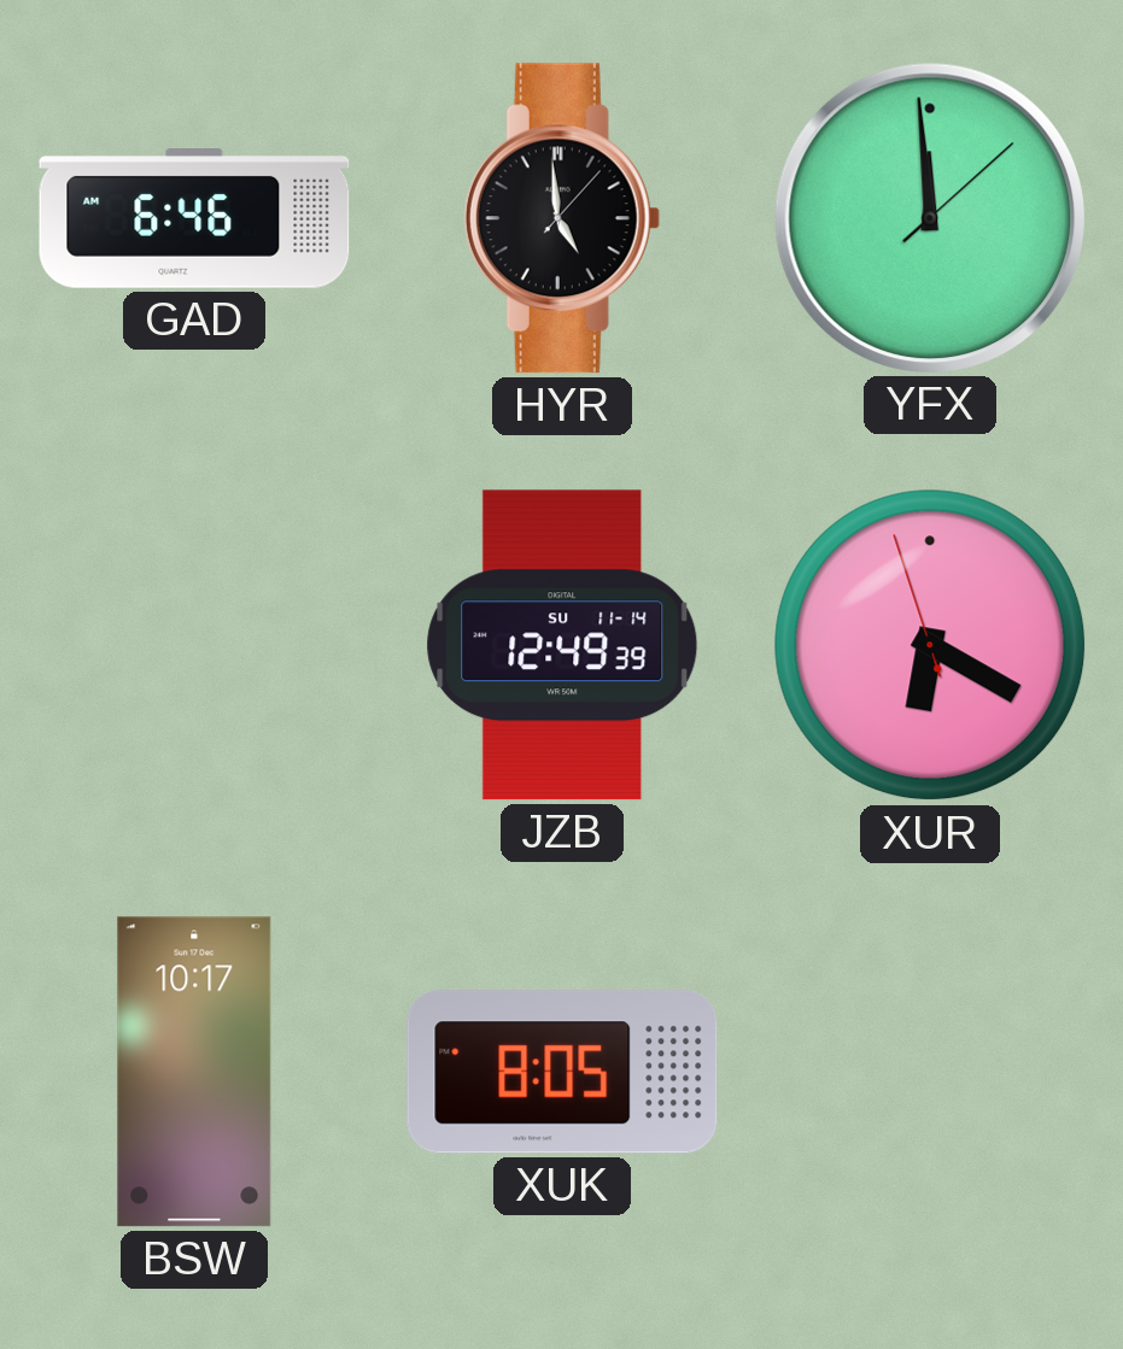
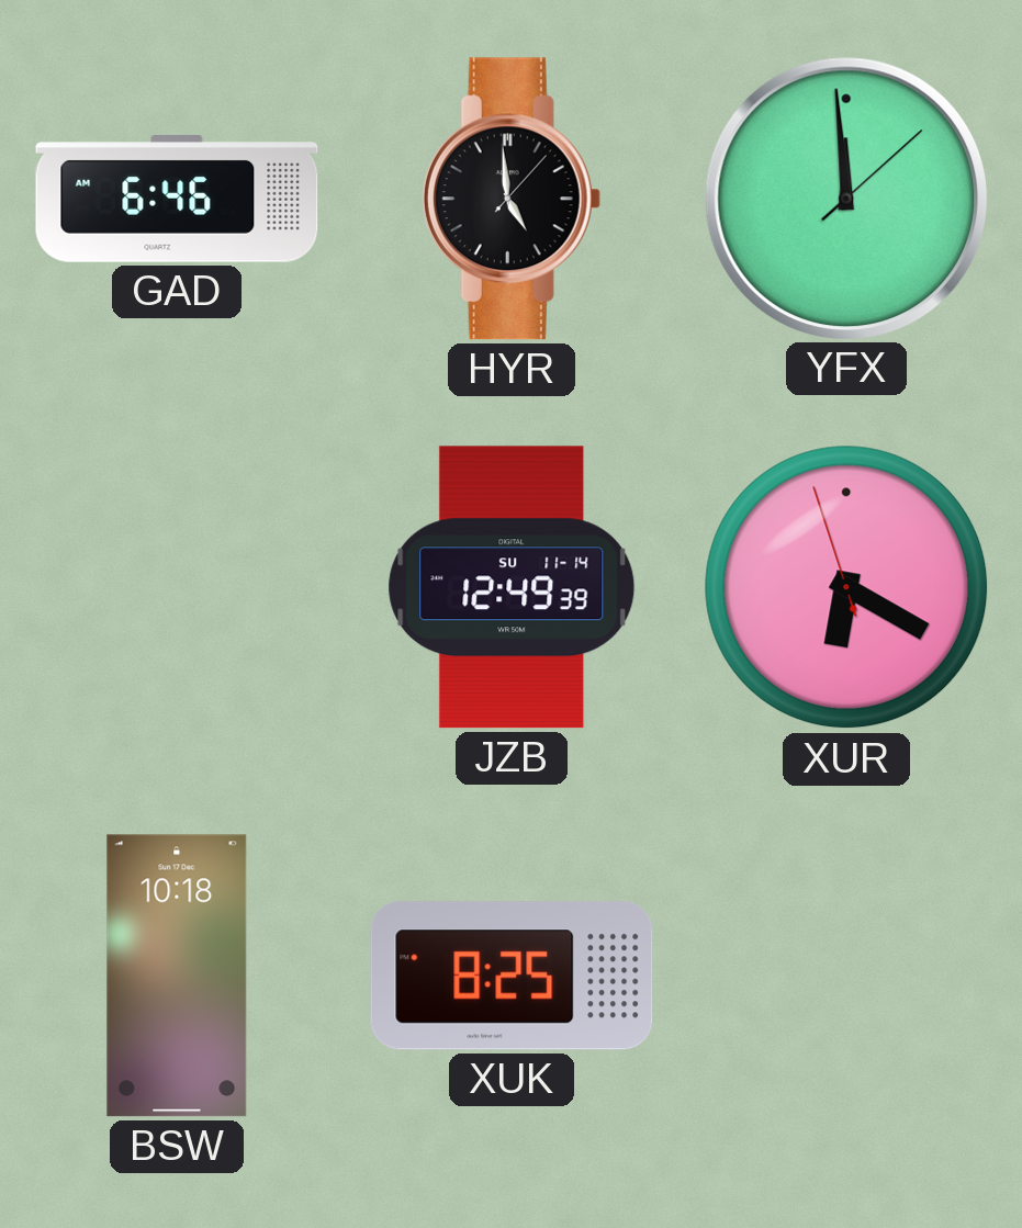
BSW: 10:17 -> 10:18 (177, 976)
XUK: 8:05 -> 8:25 (512, 976)
